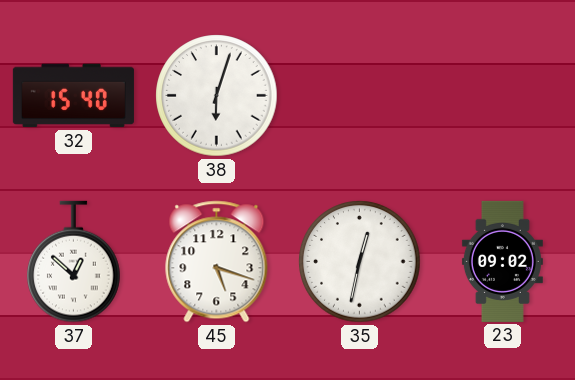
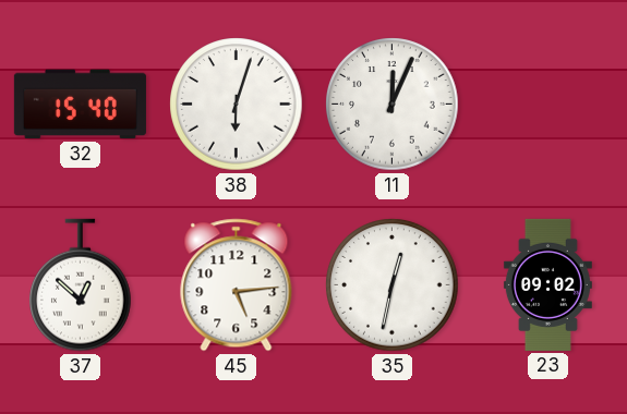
11: none -> 12:04 (393, 105)
45: 5:18 -> 5:14 (237, 285)
